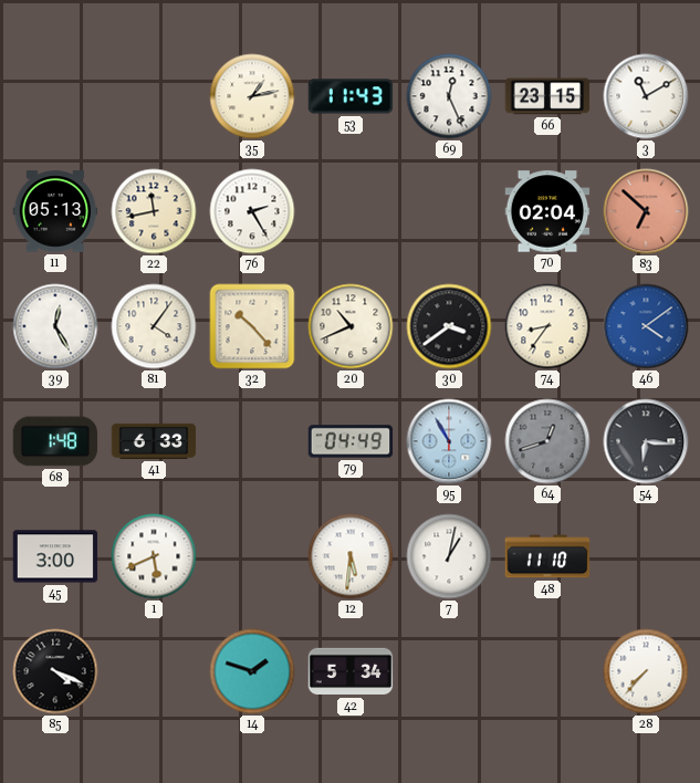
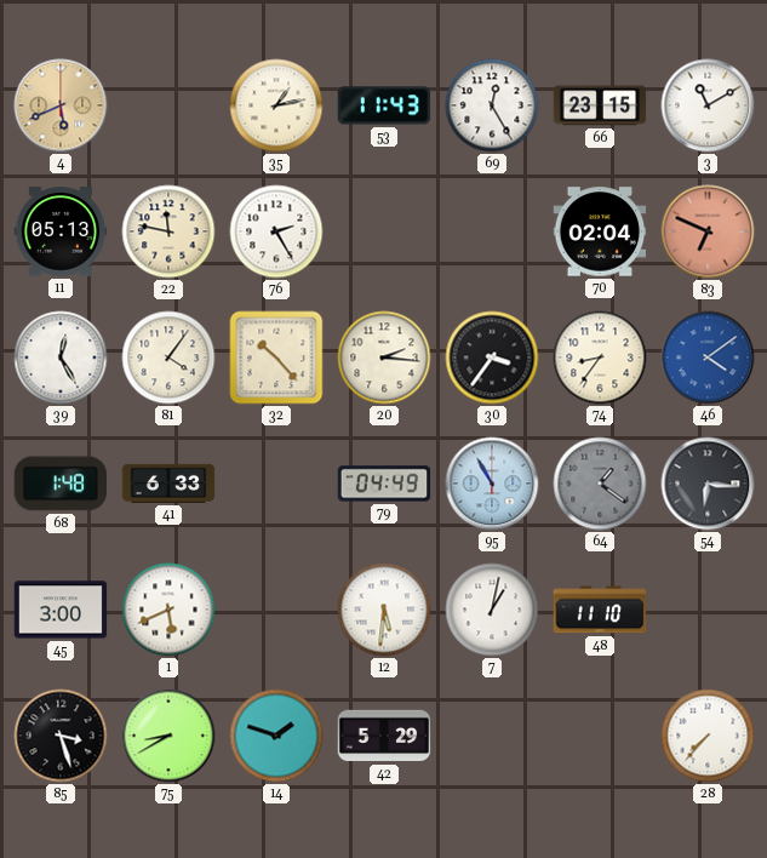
4: none -> 5:41 (61, 105)
69: 12:26 -> 12:25 (492, 105)
22: 11:43 -> 11:47 (168, 231)
83: 6:52 -> 6:49 (708, 231)
20: 10:41 -> 2:16 (384, 358)
30: 3:39 -> 3:36 (492, 358)
64: 12:42 -> 1:21 (600, 484)
85: 4:19 -> 3:27 (61, 736)
75: none -> 8:40 (168, 736)
42: 5:34 -> 5:29 (384, 736)
